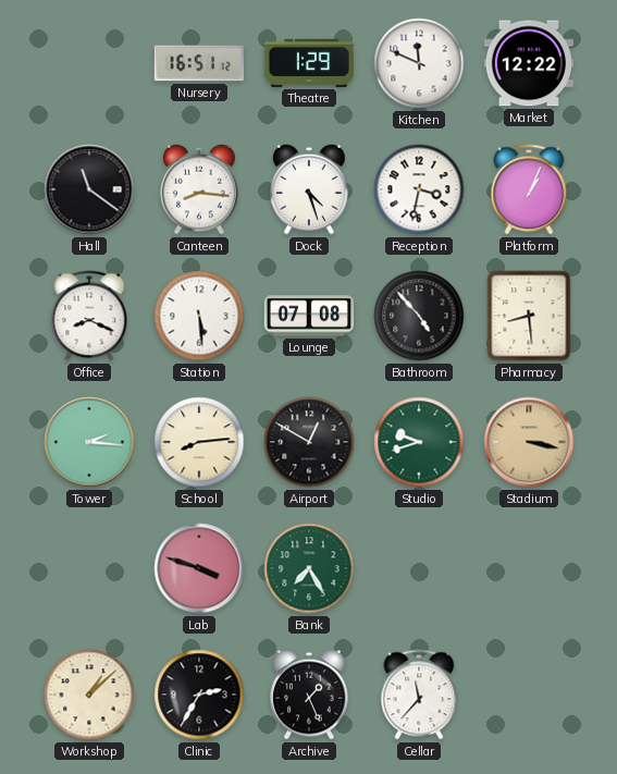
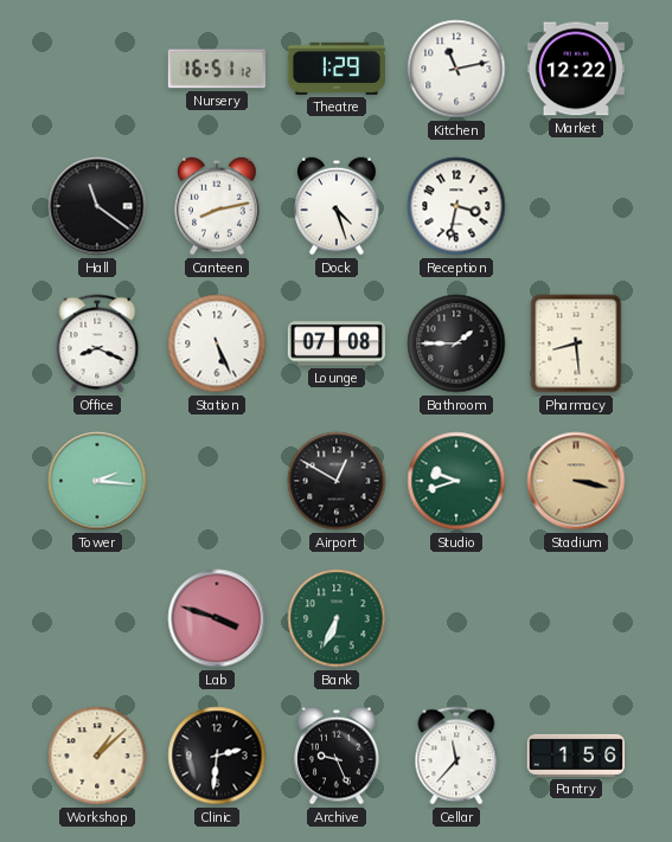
Kitchen: 11:49 -> 11:13 (456, 69)
Canteen: 8:16 -> 8:13 (217, 206)
Platform: 1:04 -> none (529, 189)
Station: 5:29 -> 5:26 (217, 343)
Bathroom: 4:53 -> 1:45 (456, 343)
School: 8:14 -> none (199, 442)
Bank: 7:25 -> 6:34 (337, 618)
Clinic: 2:35 -> 2:31 (217, 756)
Archive: 1:26 -> 9:26 (337, 756)
Pantry: none -> 1:56 (575, 756)
